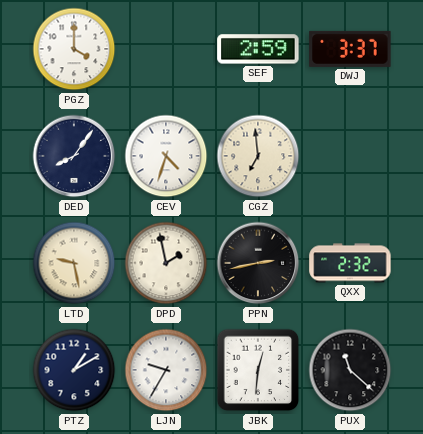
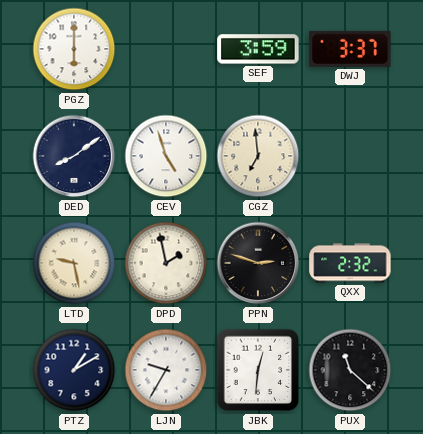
PGZ: 4:00 -> 6:00 (74, 49)
SEF: 2:59 -> 3:59 (258, 49)
DED: 8:06 -> 8:09 (74, 156)
CEV: 4:33 -> 4:57 (166, 156)
PPN: 2:43 -> 2:48 (258, 263)
